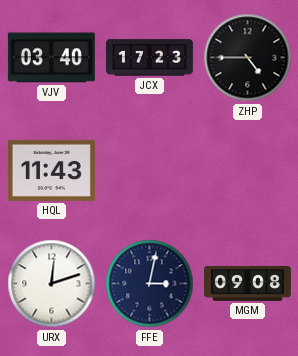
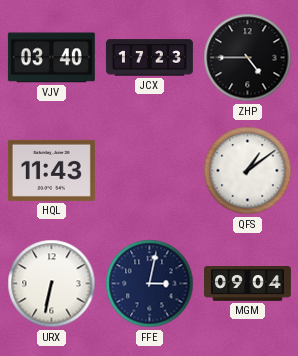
QFS: none -> 1:09 (248, 171)
URX: 12:12 -> 6:32 (52, 284)
MGM: 09:08 -> 09:04 (248, 284)
